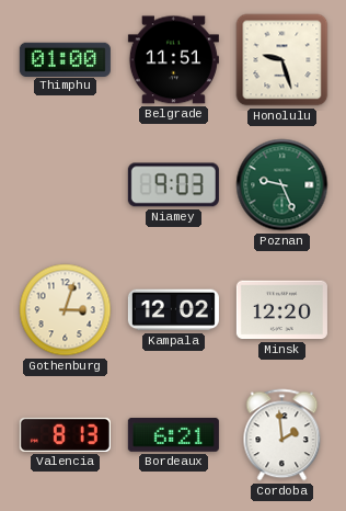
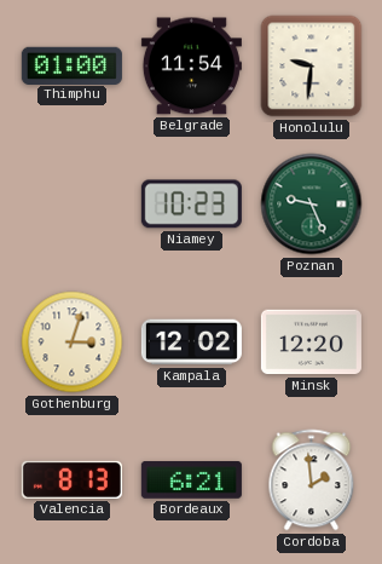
Belgrade: 11:51 -> 11:54 (191, 67)
Honolulu: 9:27 -> 9:31 (312, 67)
Niamey: 9:03 -> 10:23 (191, 205)
